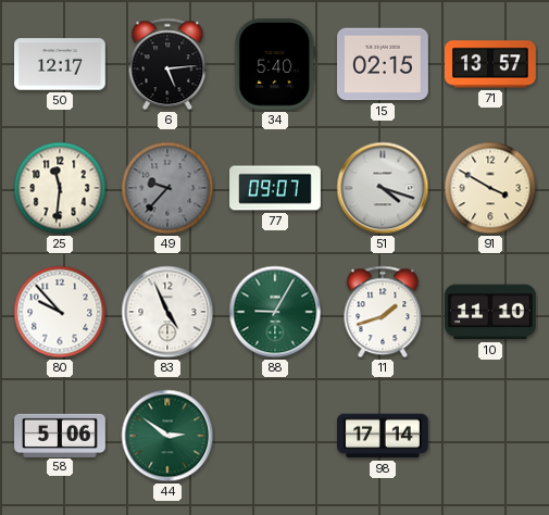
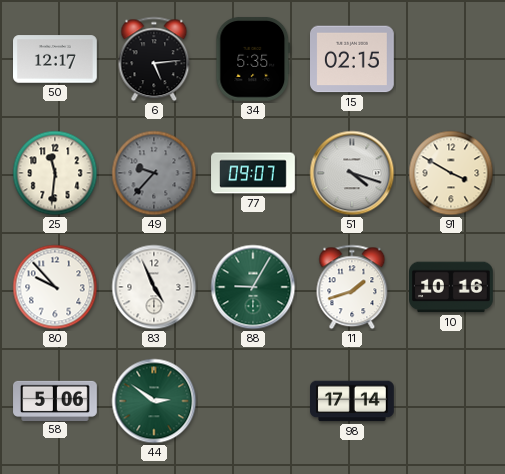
34: 5:40 -> 5:35 (253, 59)
71: 13:57 -> none (491, 64)
10: 11:10 -> 10:16 (452, 287)
